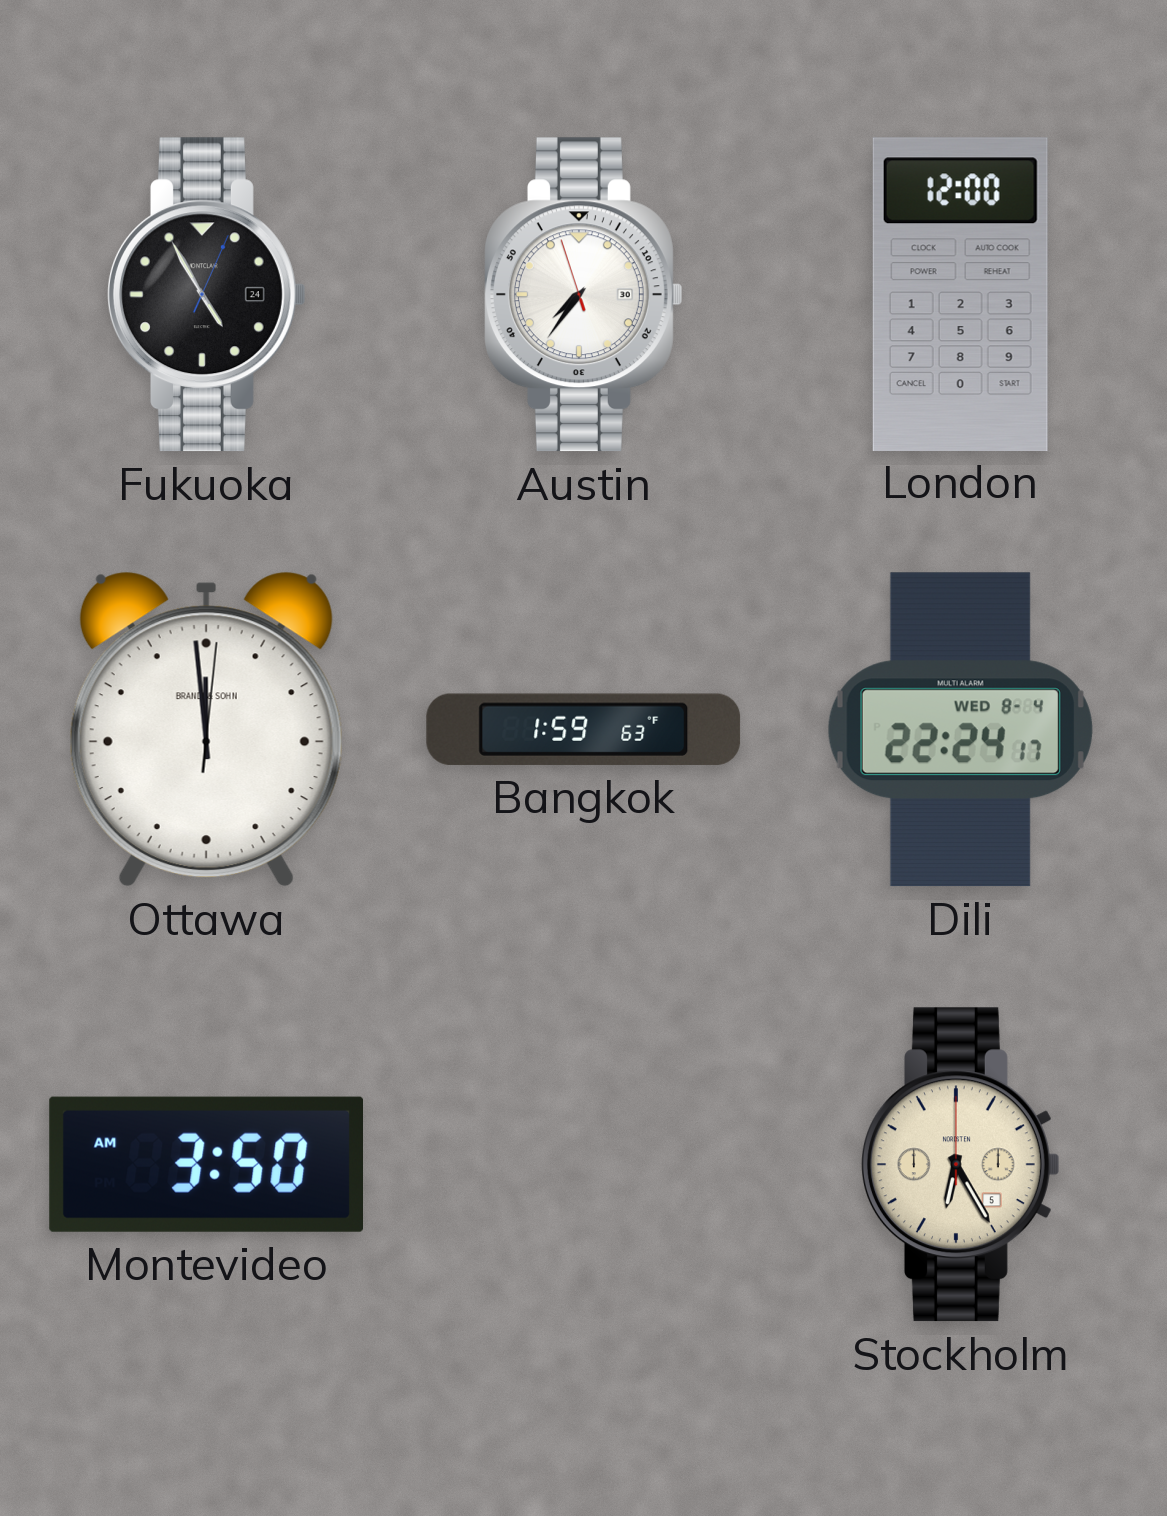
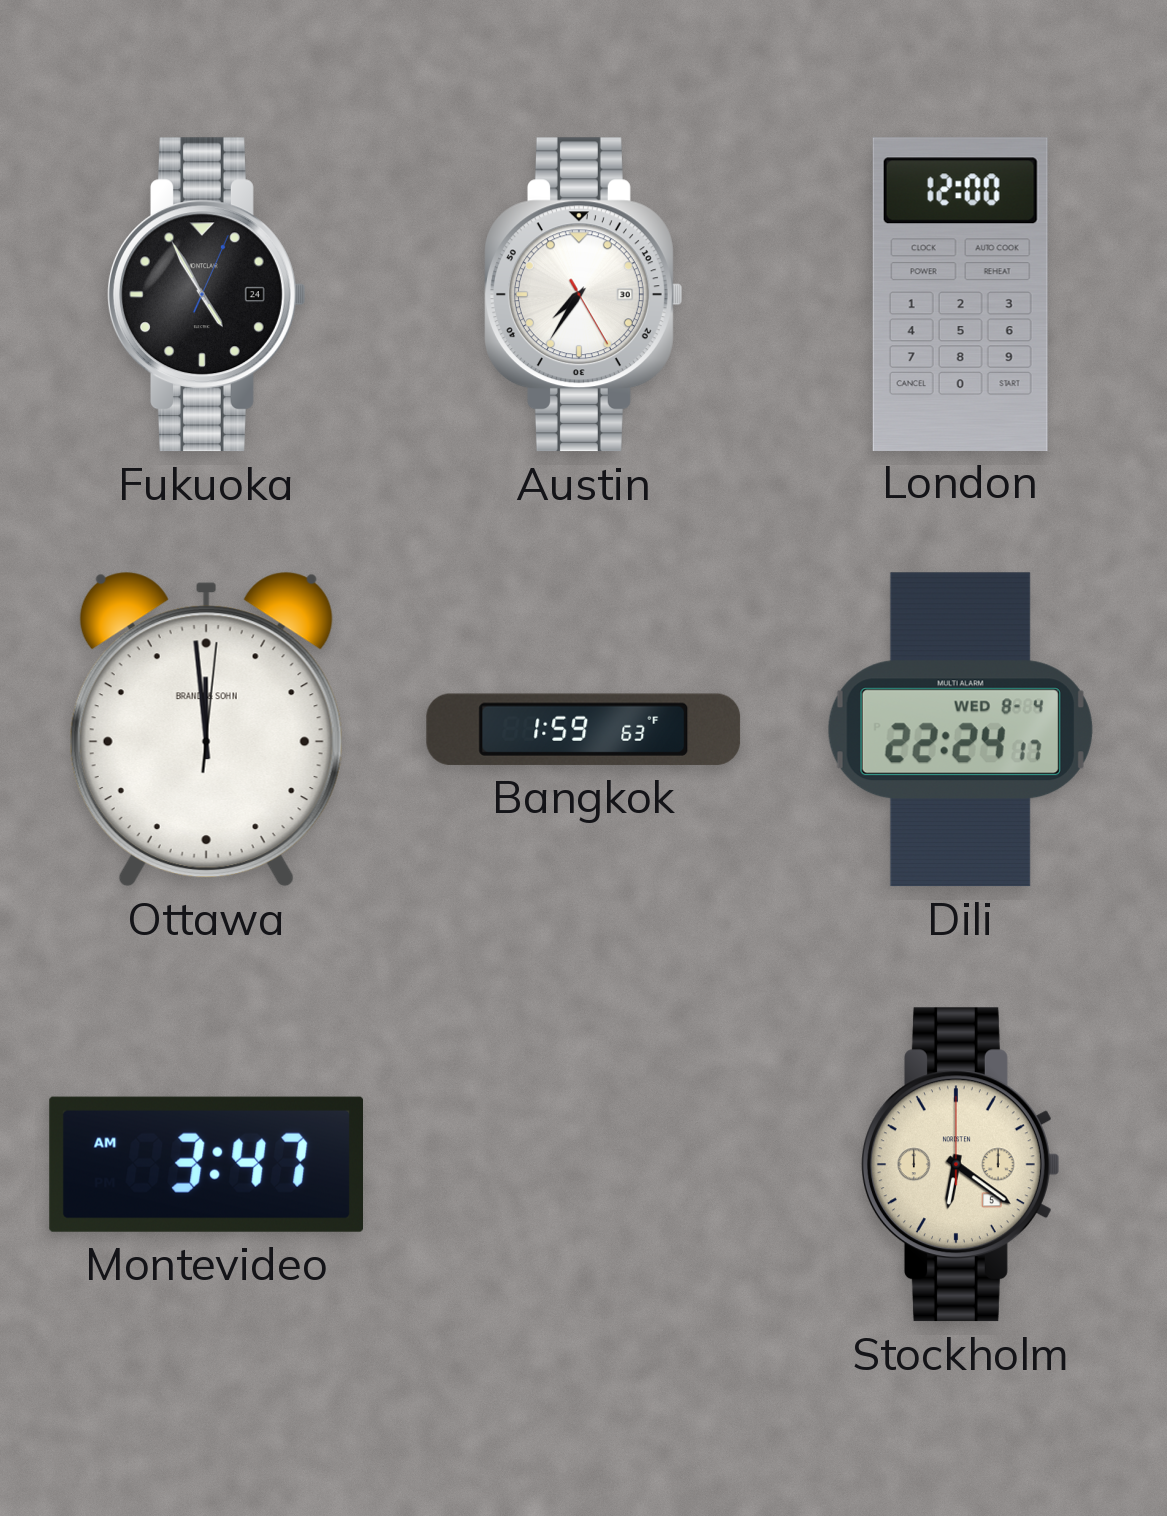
Austin: 7:35:57 -> 7:35:25 (584, 295)
Montevideo: 3:50 -> 3:47 (206, 1164)
Stockholm: 6:25 -> 6:21 (961, 1165)
